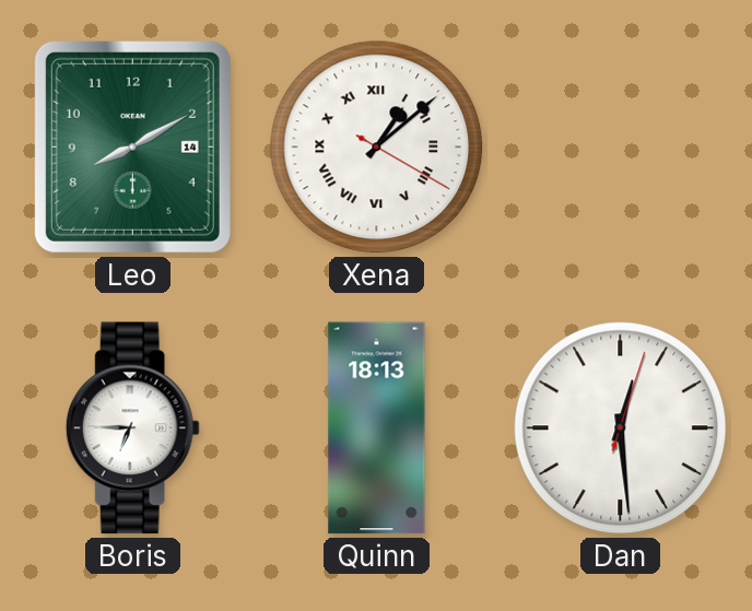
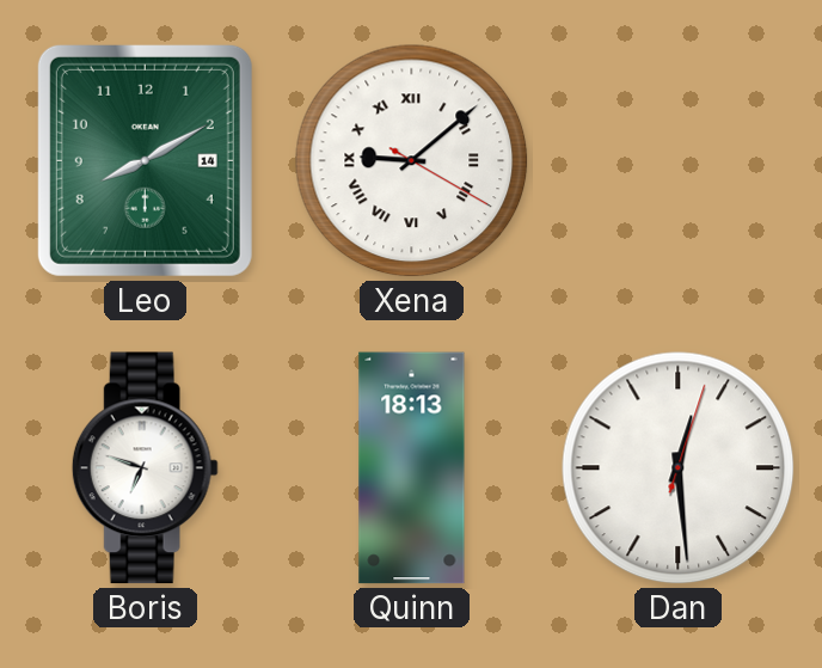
Xena: 1:08 -> 9:08 (412, 161)
Boris: 6:45 -> 6:48 (145, 468)
